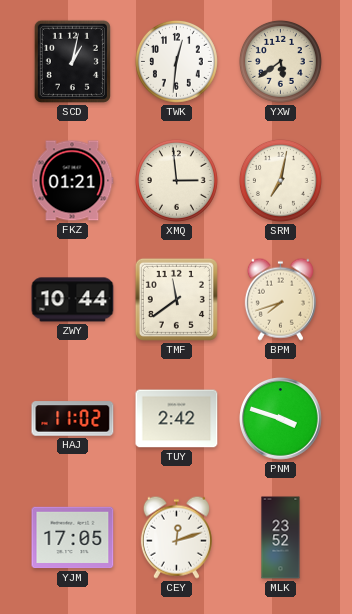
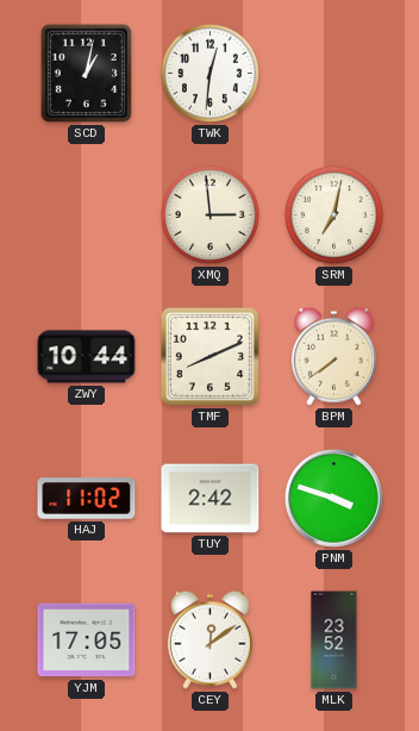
YXW: 5:39 -> none (280, 61)
FKZ: 01:21 -> none (72, 181)
TMF: 11:39 -> 8:11 (209, 356)
BPM: 7:42 -> 7:39 (333, 356)
CEY: 12:12 -> 12:09 (209, 639)
